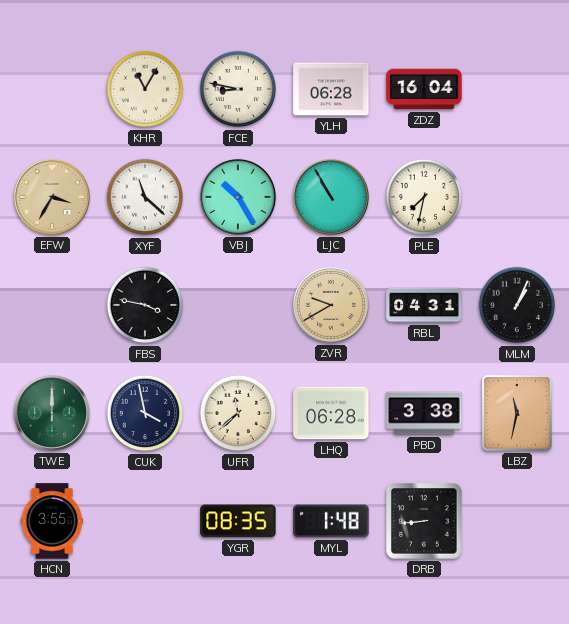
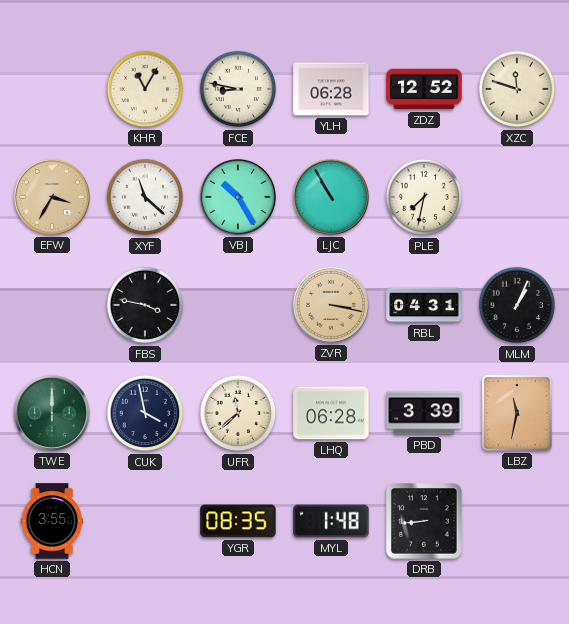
ZDZ: 16:04 -> 12:52 (424, 89)
XZC: none -> 11:48 (517, 89)
ZVR: 9:40 -> 3:17 (331, 305)
PBD: 3:38 -> 3:39 (424, 413)
